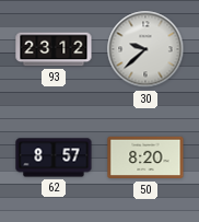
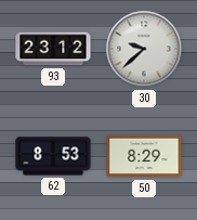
62: 8:57 -> 8:53 (53, 156)
50: 8:20 -> 8:29 (144, 156)
